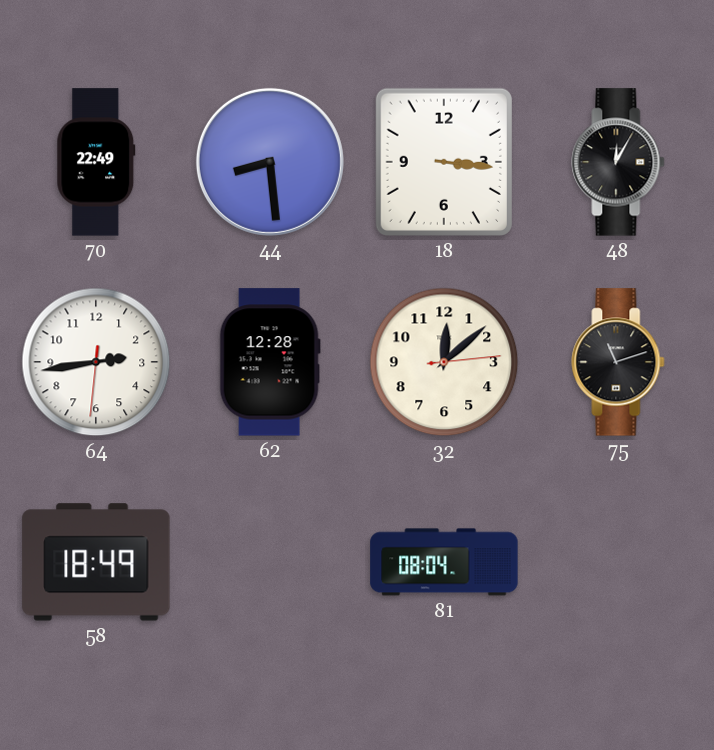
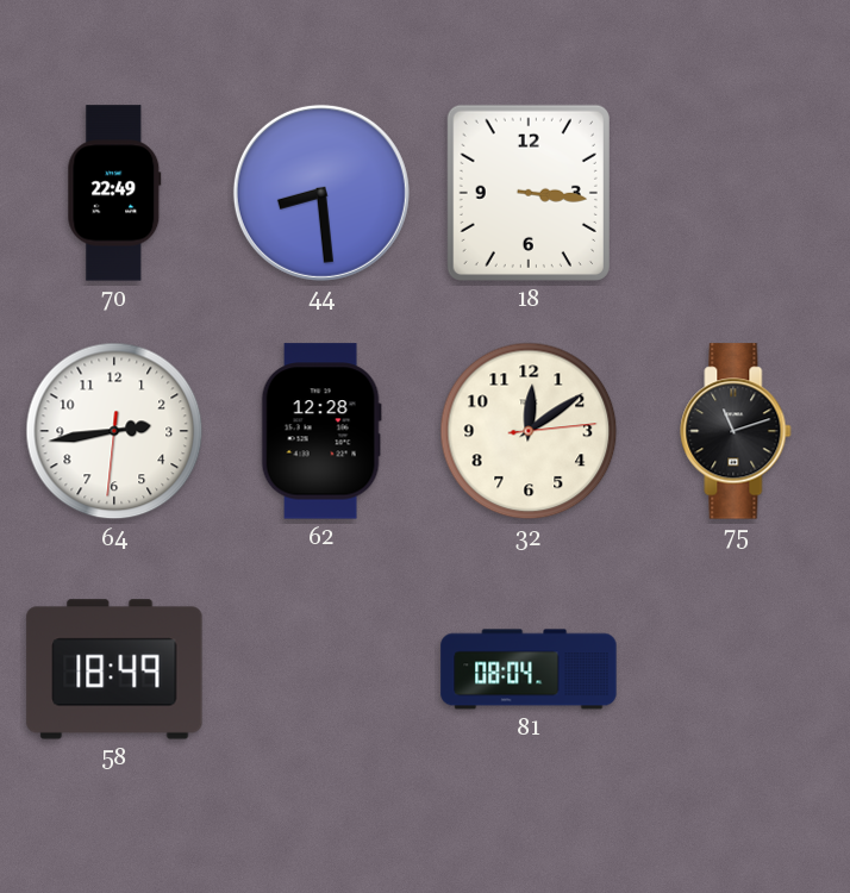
48: 12:05 -> none (618, 162)
32: 12:08 -> 12:09 (529, 431)
